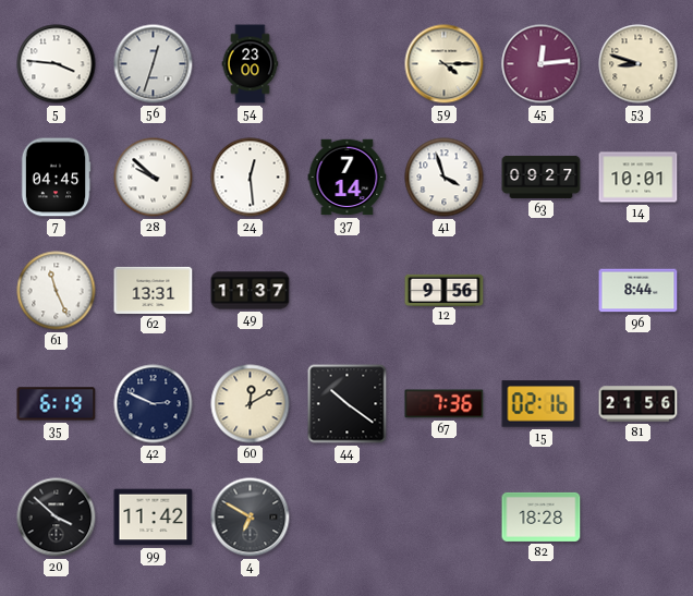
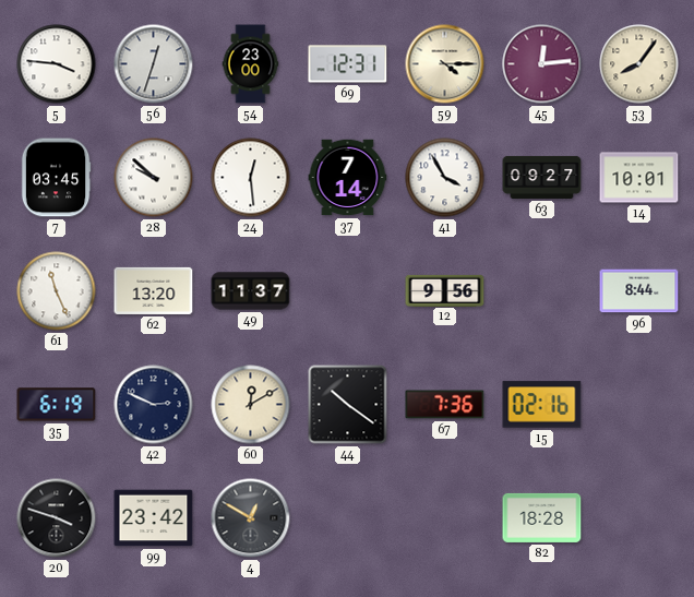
69: none -> 12:31 (348, 64)
53: 8:48 -> 8:06 (639, 64)
7: 04:45 -> 03:45 (56, 178)
41: 3:57 -> 3:55 (445, 178)
62: 13:31 -> 13:20 (154, 290)
81: 21:56 -> none (639, 404)
20: 3:52 -> 3:48 (57, 518)
99: 11:42 -> 23:42 (154, 518)
4: 6:50 -> 12:50 (251, 518)
